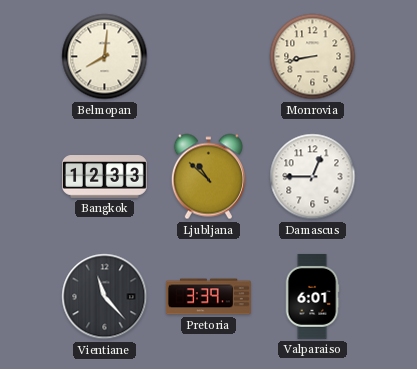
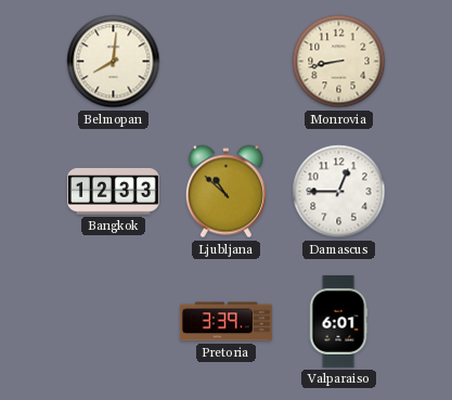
Vientiane: 11:23 -> none (105, 297)
